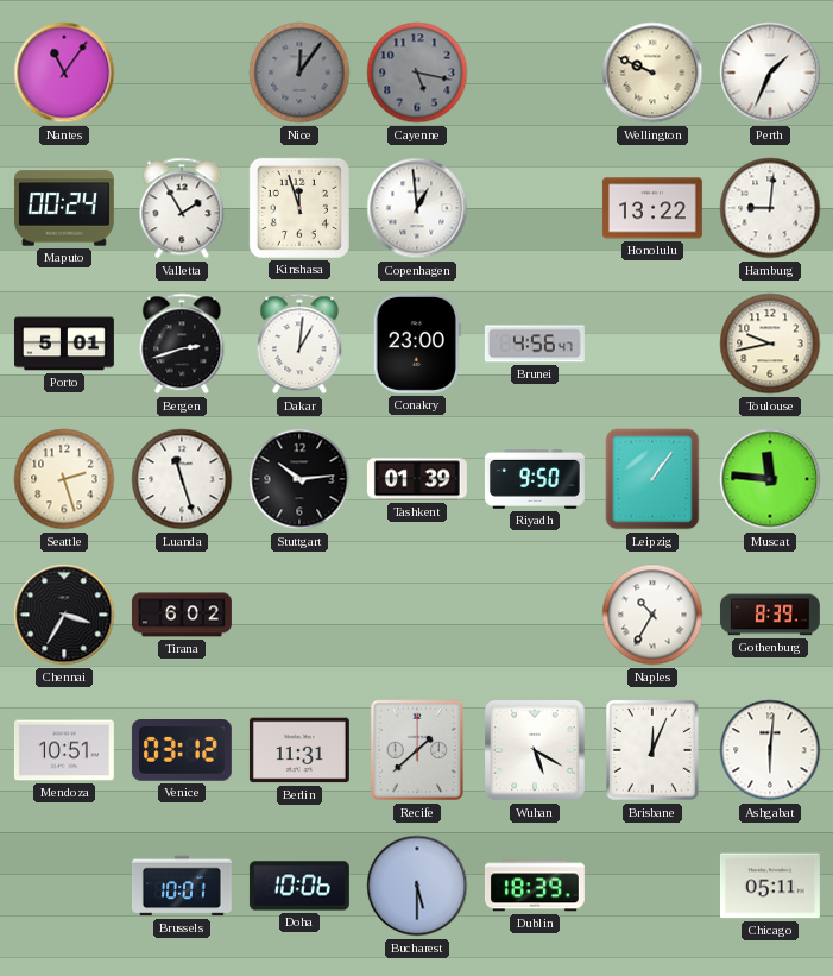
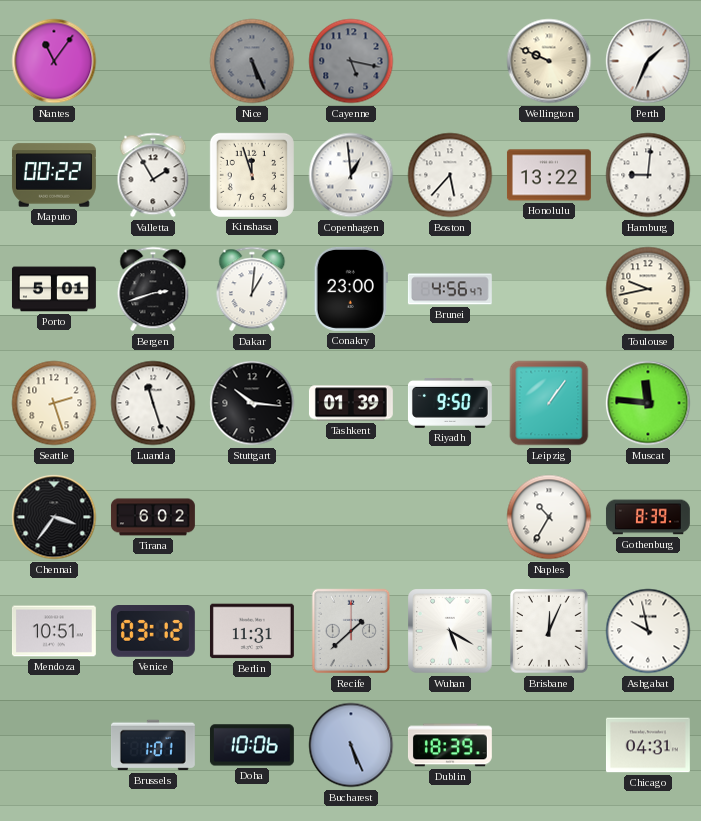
Nice: 12:06 -> 5:26 (252, 61)
Maputo: 00:24 -> 00:22 (54, 175)
Boston: none -> 5:37 (450, 175)
Stuttgart: 10:14 -> 10:16 (252, 403)
Chennai: 3:35 -> 3:36 (54, 517)
Ashgabat: 6:01 -> 9:58 (648, 631)
Brussels: 10:01 -> 1:01 (153, 745)
Bucharest: 5:30 -> 5:26 (351, 745)
Chicago: 05:11 -> 04:31 (648, 745)
